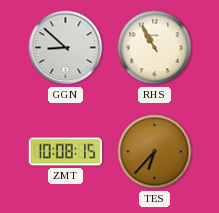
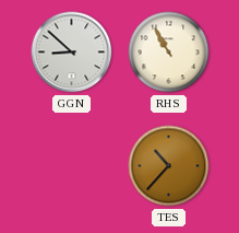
ZMT: 10:08 -> none (66, 152)
TES: 6:37 -> 10:37 (169, 166)
